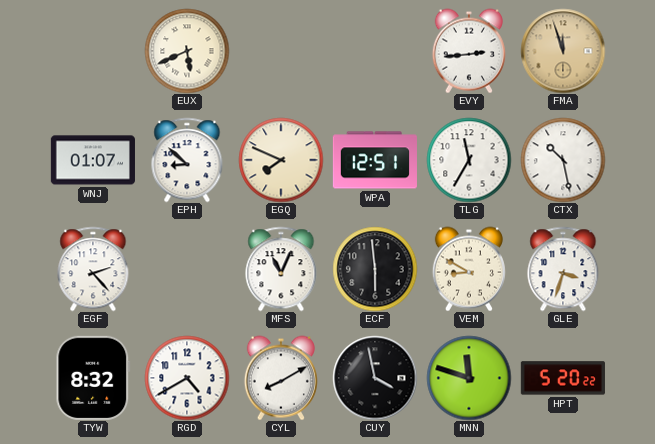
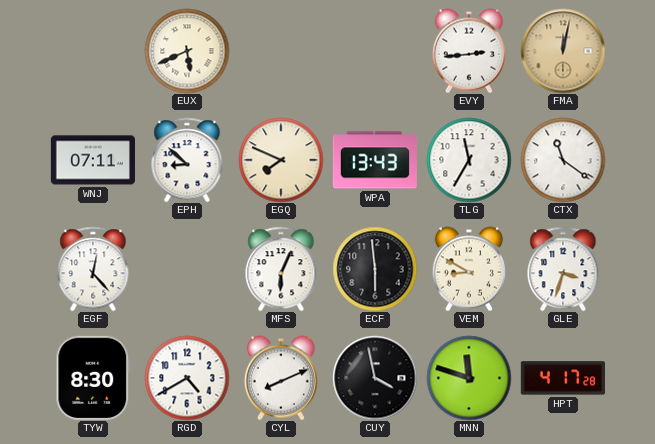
FMA: 11:57 -> 12:02 (563, 51)
WNJ: 01:07 -> 07:11 (93, 160)
WPA: 12:51 -> 13:43 (375, 160)
CTX: 10:28 -> 11:21 (563, 160)
EGF: 2:23 -> 12:23 (93, 269)
MFS: 11:04 -> 6:04 (281, 269)
TYW: 8:32 -> 8:30 (93, 378)
CYL: 8:10 -> 8:11 (281, 378)
HPT: 5:20 -> 4:17 (563, 378)
